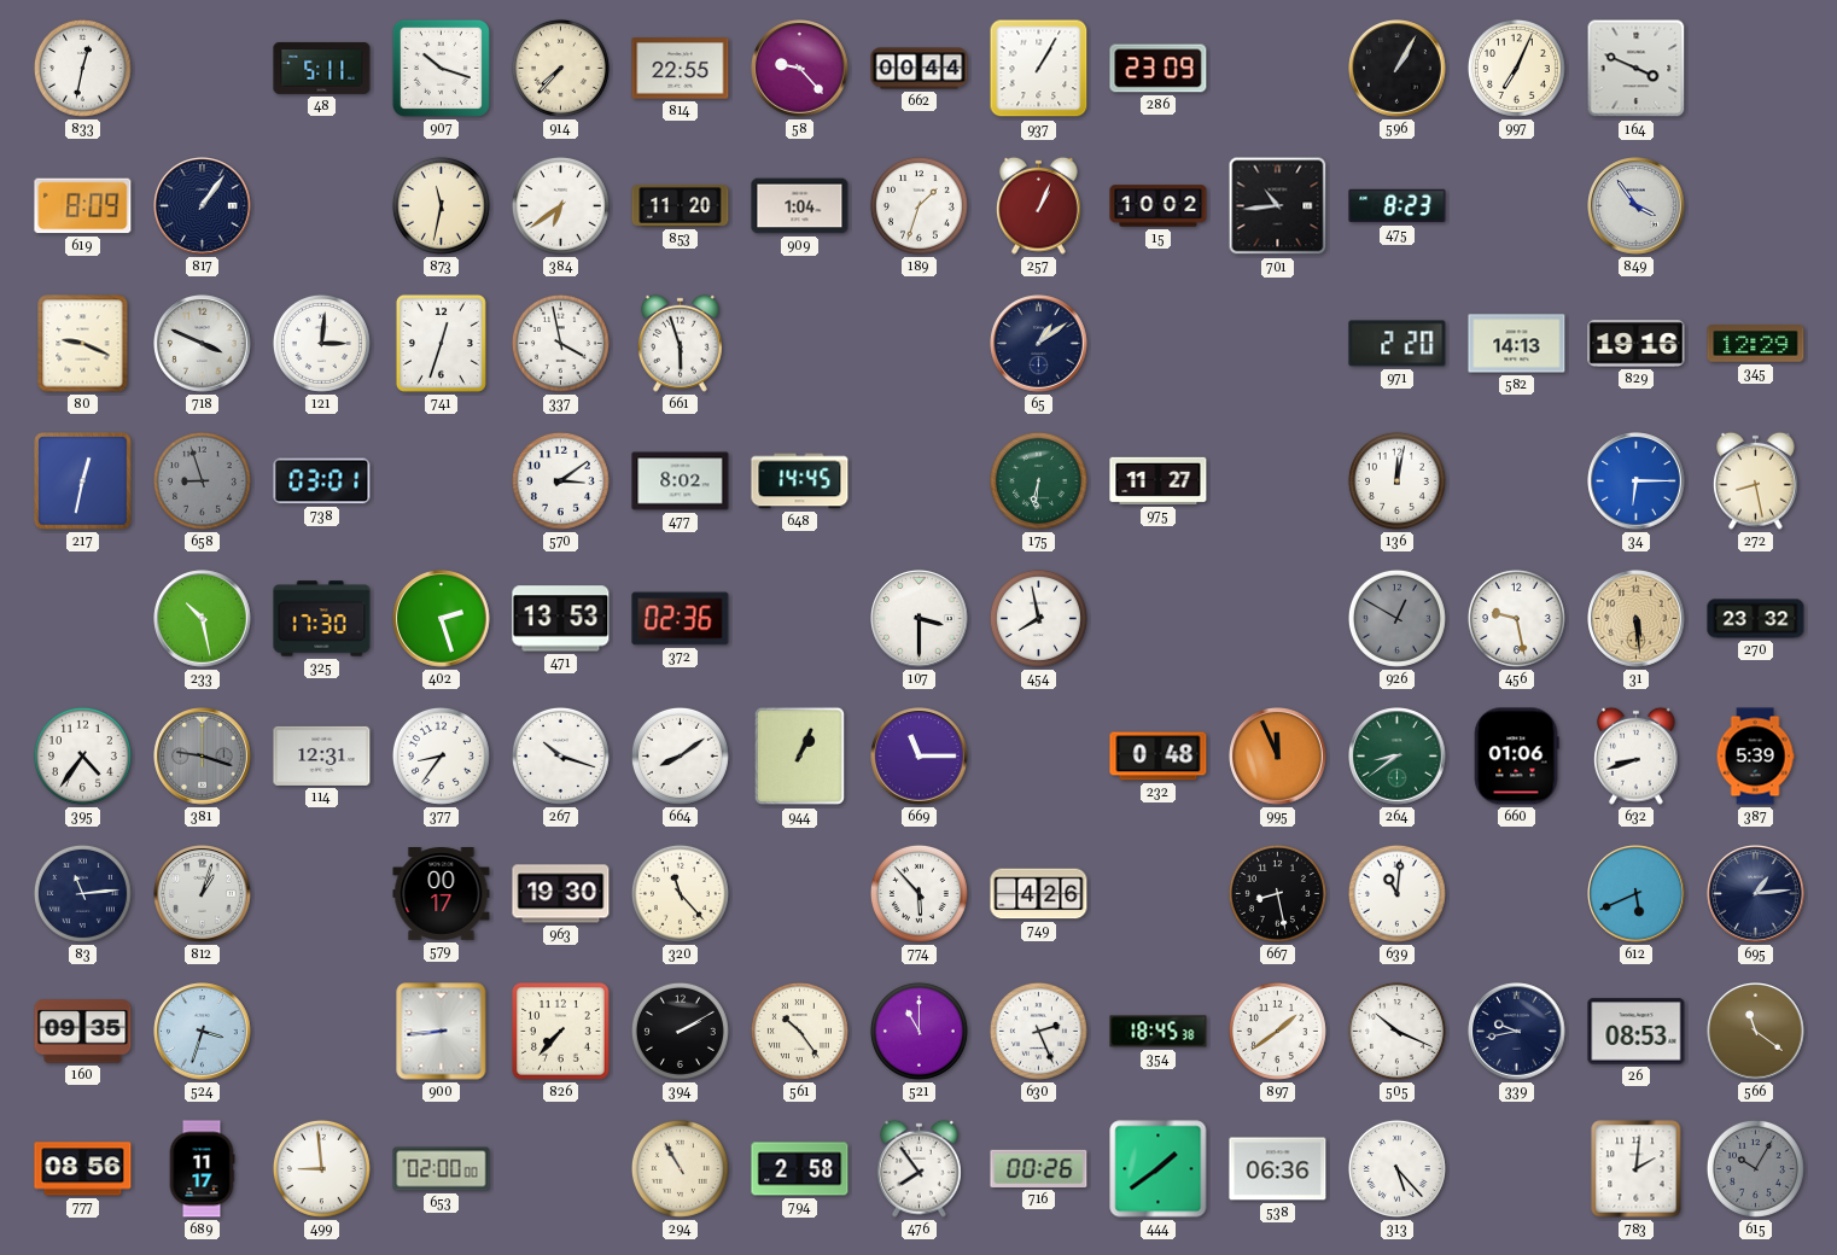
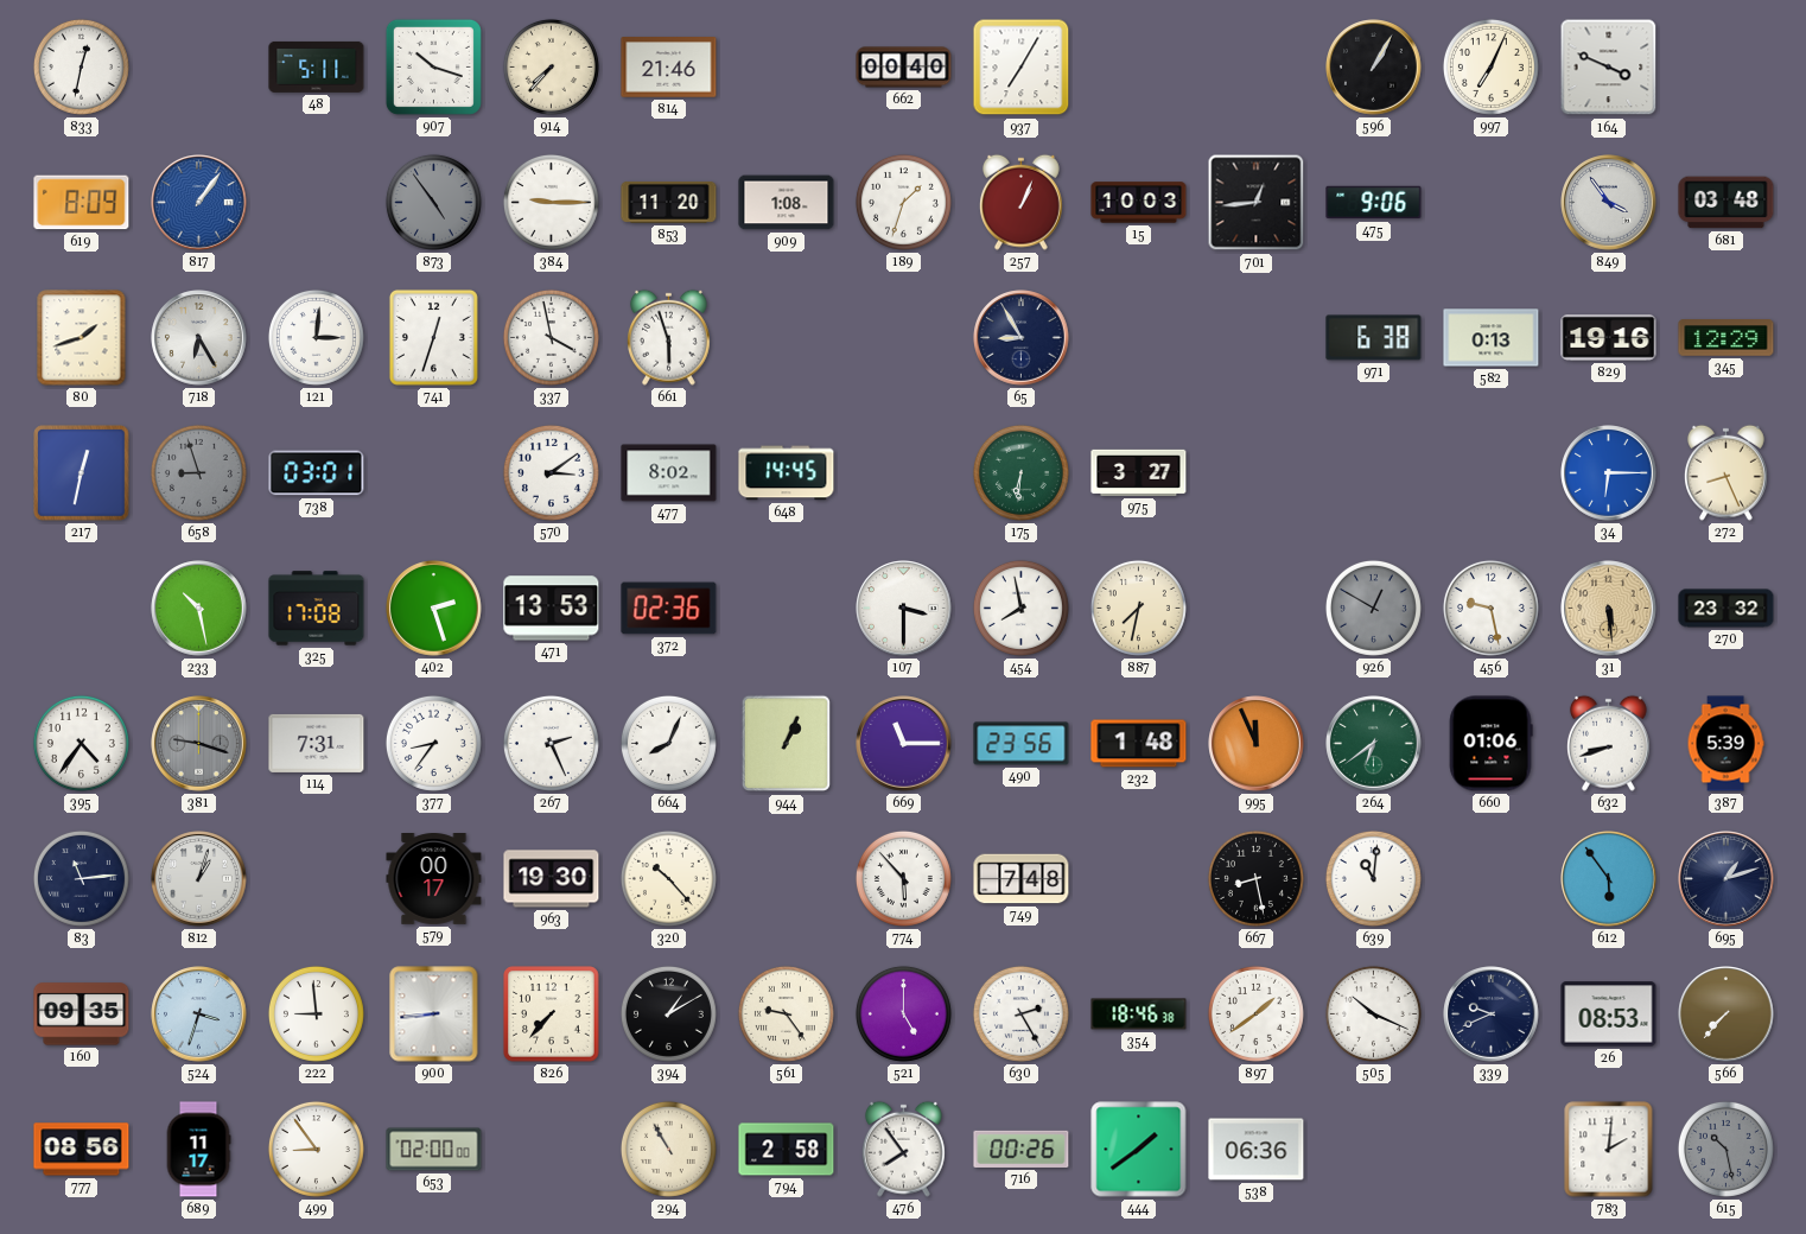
814: 22:55 -> 21:46 (669, 68)
58: 9:23 -> none (800, 69)
662: 00:44 -> 00:40 (904, 68)
937: 1:05 -> 7:05 (1022, 68)
286: 23:09 -> none (1159, 69)
817 dial: navy -> blue (199, 203)
873: 11:32 -> 4:54 (433, 202)
873 dial: cream -> grey (433, 202)
384: 6:39 -> 9:15 (551, 202)
909: 1:04 -> 1:08 (787, 203)
15: 10:02 -> 10:03 (1139, 203)
701: 10:44 -> 12:44 (1257, 203)
475: 8:23 -> 9:06 (1374, 203)
681: none -> 03:48 (1726, 203)
80: 9:19 -> 1:42 (82, 338)
718: 3:49 -> 6:25 (199, 338)
65: 1:09 -> 8:55 (1022, 338)
971: 2:20 -> 6:38 (1374, 338)
582: 14:13 -> 0:13 (1492, 338)
975: 11:27 -> 3:27 (1139, 472)
136: 12:02 -> none (1396, 480)
272: 8:28 -> 8:26 (1726, 472)
325: 17:30 -> 17:08 (317, 609)
887: none -> 7:32 (1138, 608)
114: 12:31 -> 7:31 (317, 743)
267: 10:18 -> 2:26 (551, 743)
664: 8:09 -> 8:04 (668, 743)
490: none -> 23:56 (1022, 744)
232: 0:48 -> 1:48 (1139, 744)
264: 8:39 -> 6:39 (1374, 744)
320: 11:23 -> 10:23 (668, 878)
749: 4:26 -> 7:48 (1022, 879)
612: 5:41 -> 5:54 (1609, 879)
695: 1:14 -> 1:12 (1726, 879)
222: none -> 8:59 (316, 1013)
394: 2:10 -> 1:10 (668, 1013)
561: 10:24 -> 9:24 (786, 1013)
521: 11:00 -> 5:00 (903, 1013)
630: 2:26 -> 2:25 (1020, 1013)
354: 18:45 -> 18:46 (1139, 1014)
339: 9:43 -> 9:41 (1492, 1014)
566: 11:21 -> 7:37 (1726, 1014)
499: 8:59 -> 8:54 (316, 1149)
313: 5:23 -> none (1396, 1168)
615: 10:05 -> 10:28 (1725, 1149)
